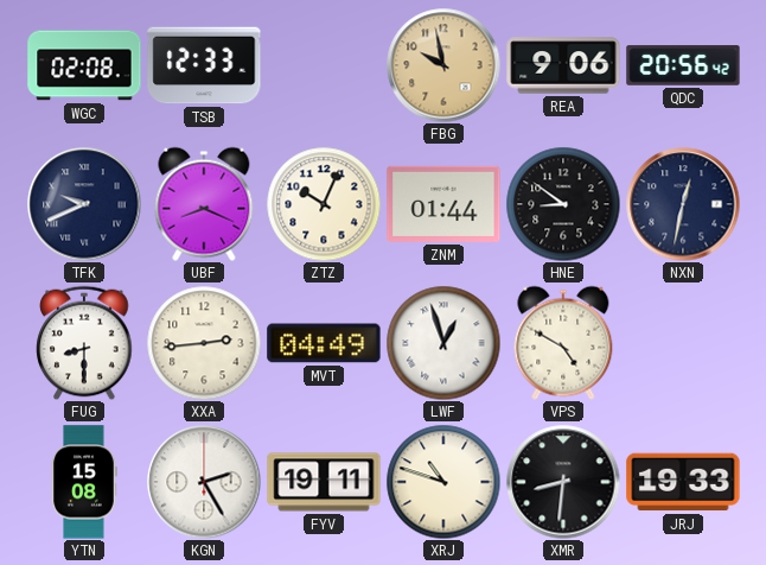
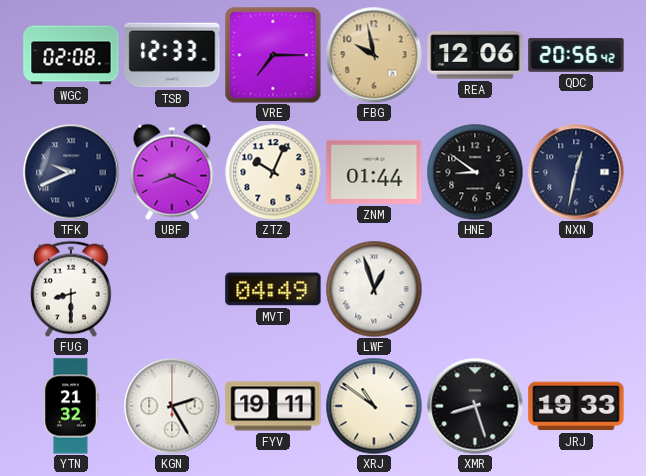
VRE: none -> 7:15 (273, 55)
REA: 9:06 -> 12:06 (475, 55)
XXA: 2:44 -> none (204, 343)
VPS: 4:50 -> none (563, 343)
YTN: 15:08 -> 21:32 (71, 406)
XRJ: 10:48 -> 10:51 (374, 406)
XMR: 8:31 -> 8:27 (475, 406)
